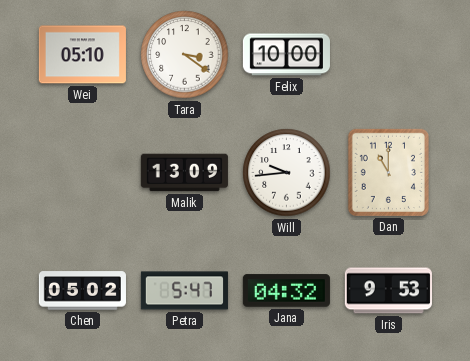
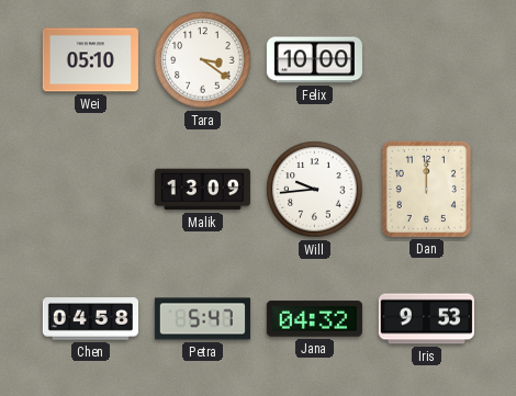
Dan: 11:00 -> 12:00 (426, 189)
Chen: 05:02 -> 04:58 (90, 319)
